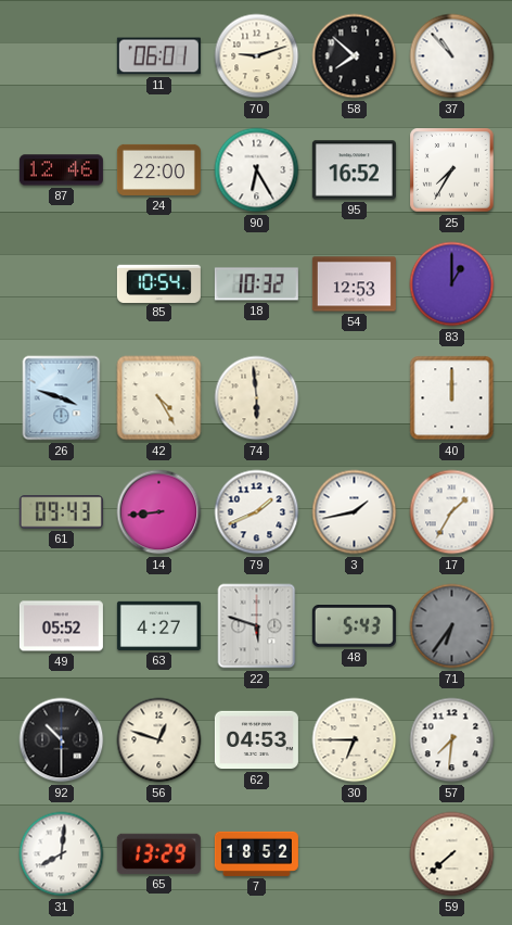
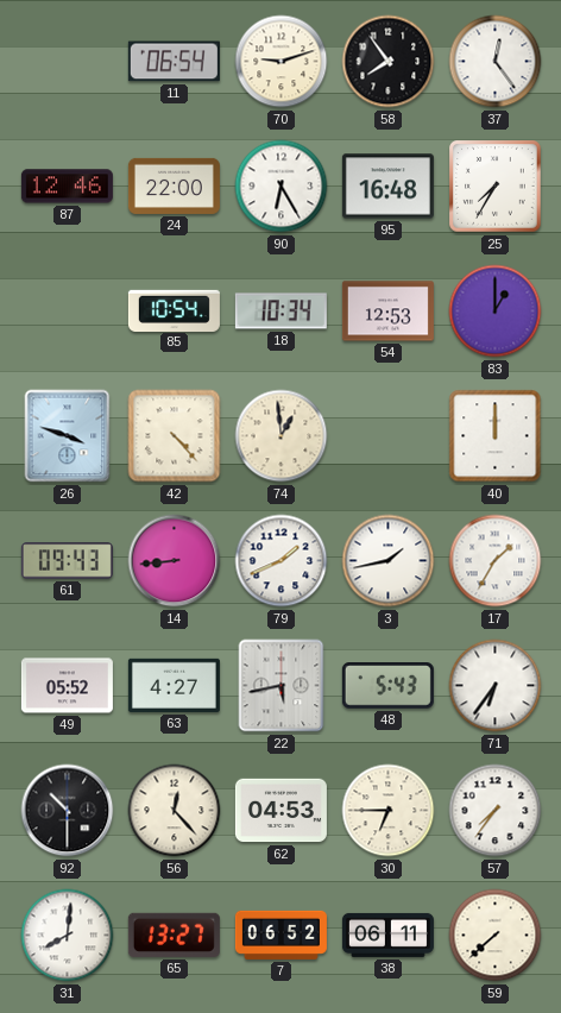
11: 06:01 -> 06:54 (174, 62)
58: 7:52 -> 7:54 (389, 62)
37: 10:53 -> 12:24 (496, 62)
95: 16:52 -> 16:48 (387, 187)
18: 10:32 -> 10:34 (280, 312)
42: 4:25 -> 4:23 (175, 436)
74: 5:59 -> 12:59 (282, 436)
22: 5:48 -> 5:43 (282, 686)
71 dial: grey -> white (496, 686)
56: 12:48 -> 12:23 (175, 811)
57: 7:31 -> 7:36 (496, 811)
65: 13:29 -> 13:27 (174, 935)
7: 18:52 -> 06:52 (280, 935)
38: none -> 06:11 (387, 935)
